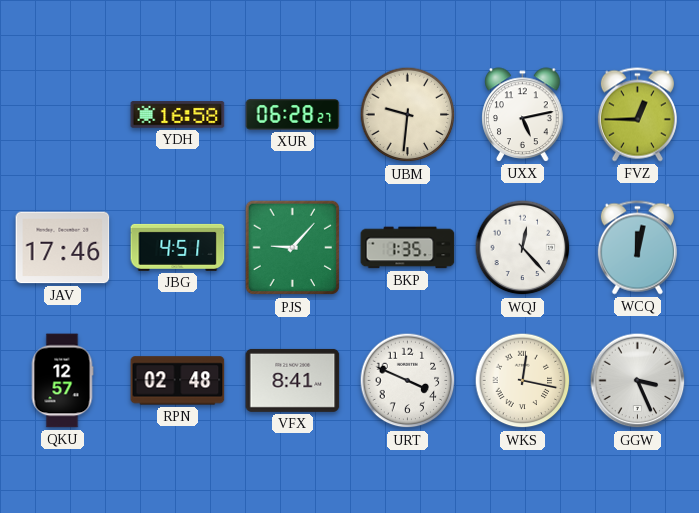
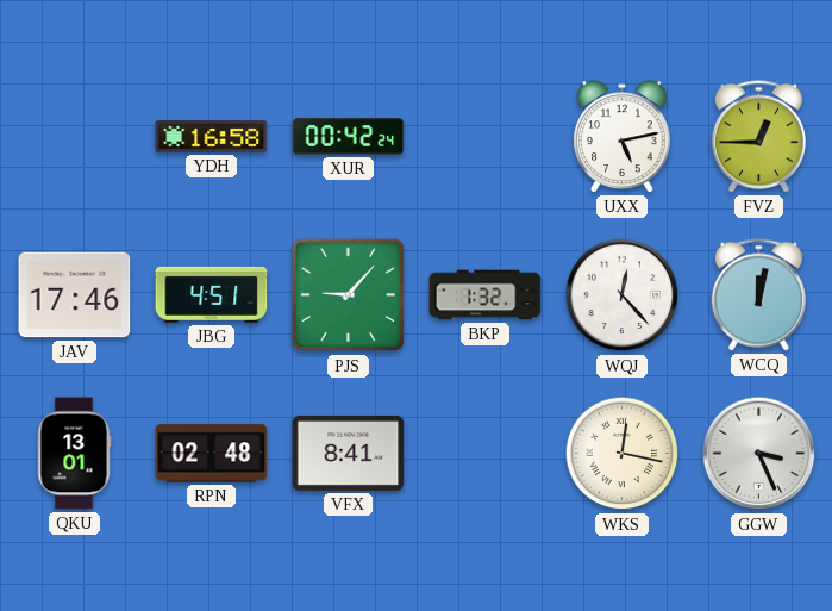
XUR: 06:28 -> 00:42 (349, 137)
UBM: 9:31 -> none (408, 115)
BKP: 1:35 -> 1:32 (486, 295)
QKU: 12:57 -> 13:01 (74, 454)
URT: 3:49 -> none (408, 381)
